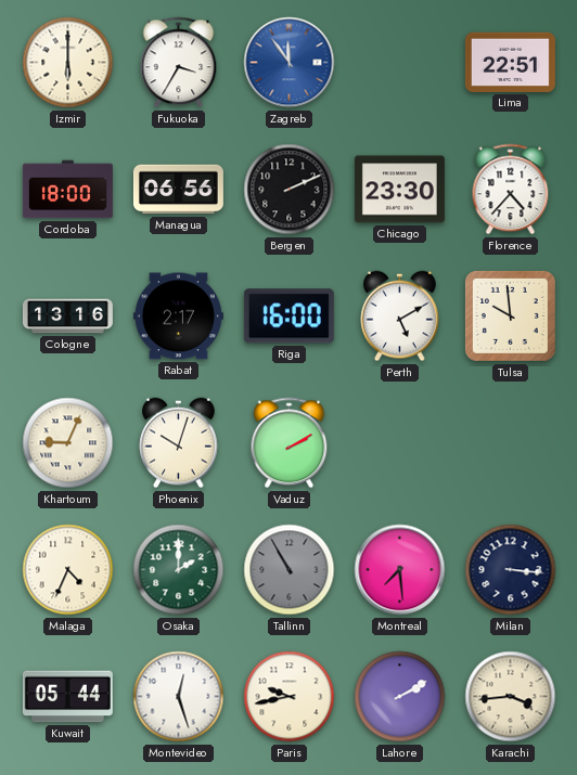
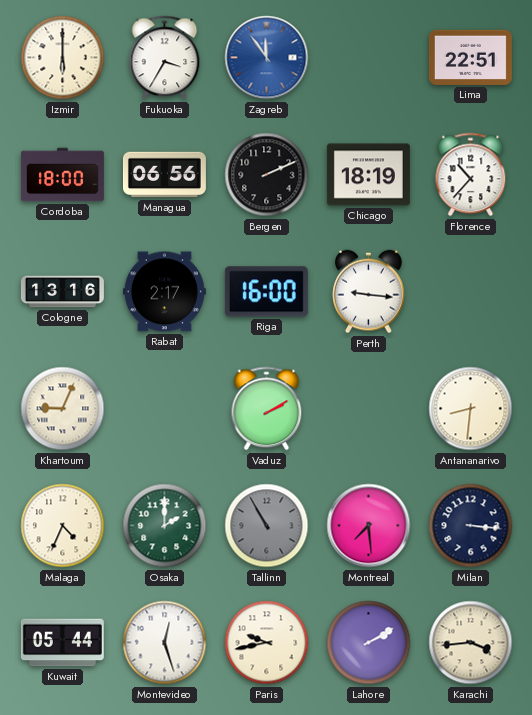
Chicago: 23:30 -> 18:19 (368, 175)
Florence: 4:37 -> 10:37 (471, 175)
Perth: 5:10 -> 9:16 (369, 292)
Tulsa: 9:59 -> none (510, 315)
Phoenix: 10:03 -> none (179, 443)
Antananarivo: none -> 8:31 (471, 409)
